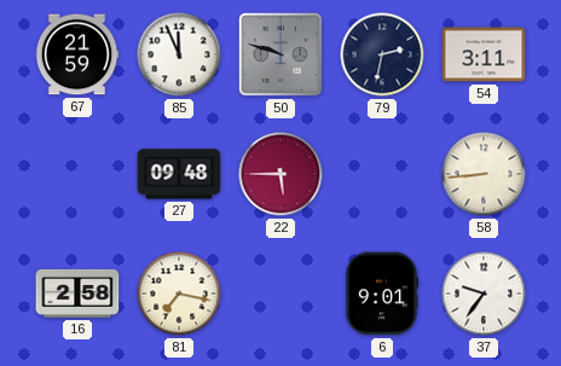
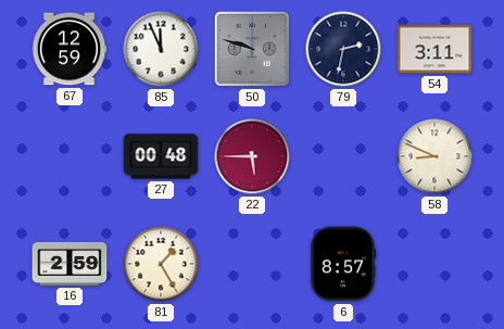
67: 21:59 -> 12:59 (70, 49)
27: 09:48 -> 00:48 (161, 156)
58: 8:44 -> 8:49 (434, 156)
16: 2:58 -> 2:59 (70, 264)
81: 7:17 -> 1:25 (161, 264)
6: 9:01 -> 8:57 (343, 264)
37: 9:36 -> none (484, 294)
